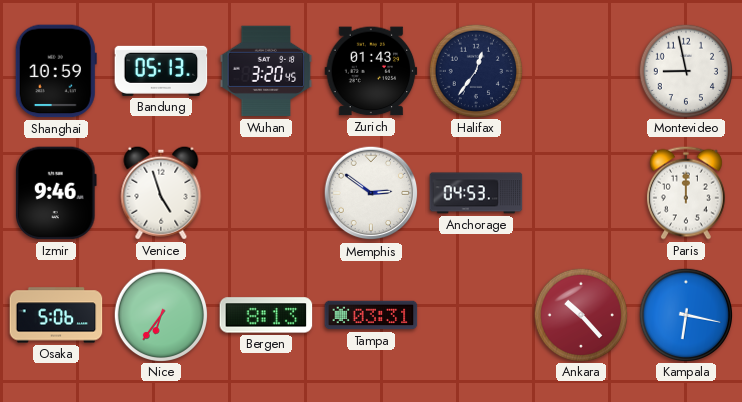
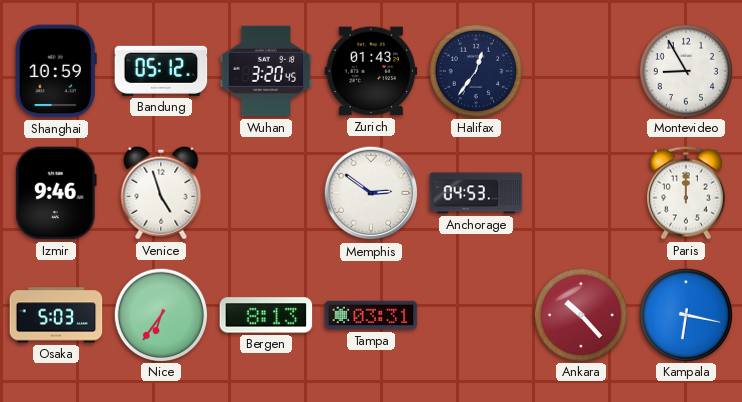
Bandung: 05:13 -> 05:12 (161, 71)
Montevideo: 8:58 -> 8:55 (685, 70)
Osaka: 5:06 -> 5:03 (56, 315)
